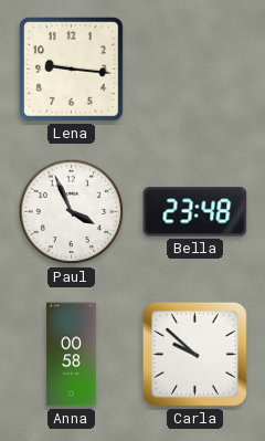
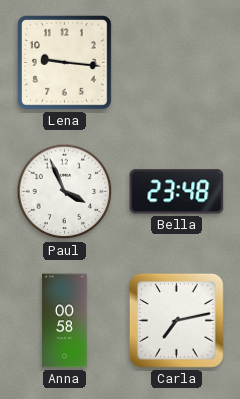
Carla: 9:52 -> 7:13 (176, 320)
